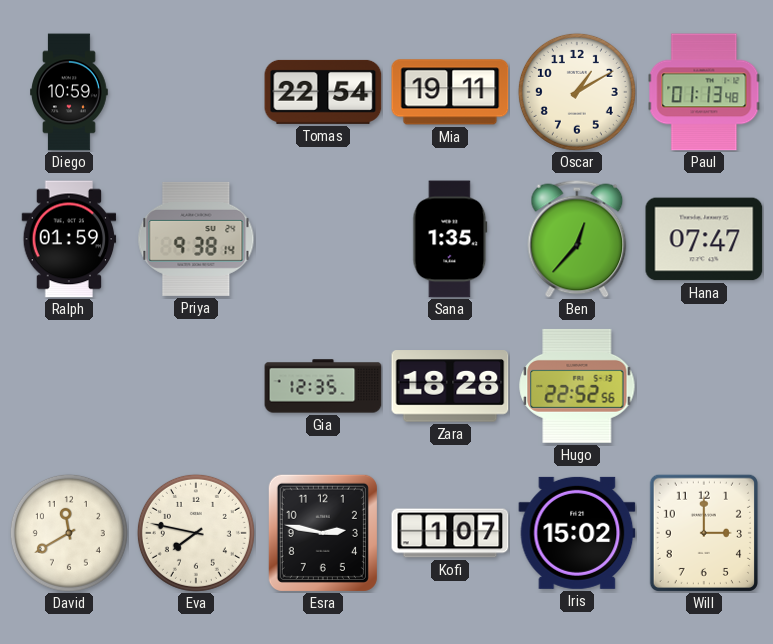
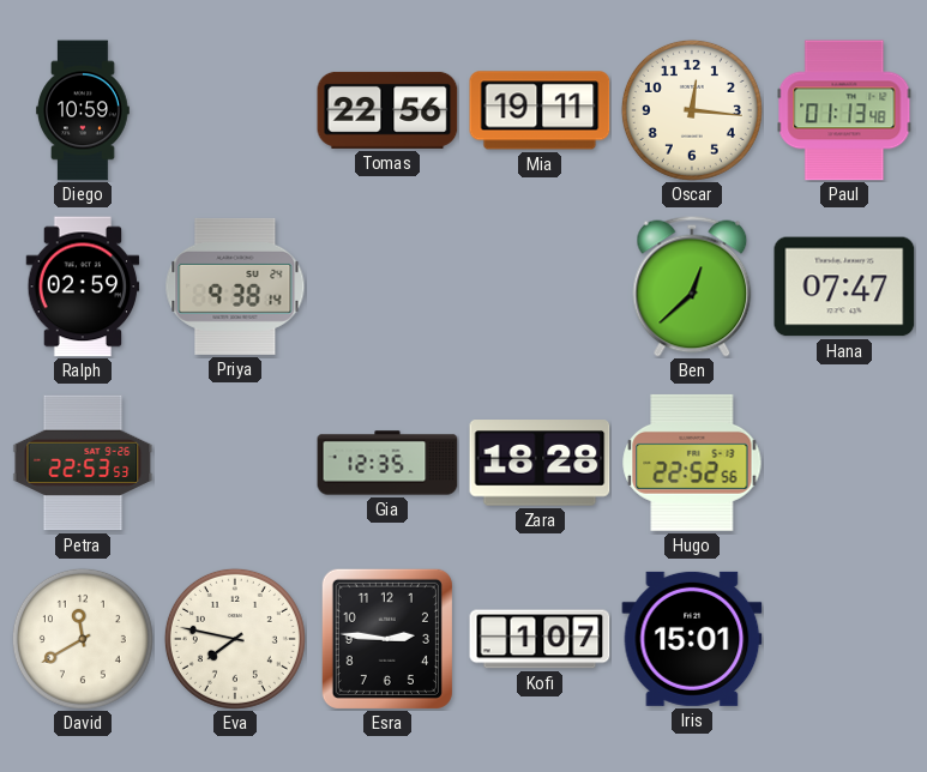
Tomas: 22:54 -> 22:56 (387, 110)
Oscar: 1:10 -> 12:16 (692, 110)
Ralph: 01:59 -> 02:59 (83, 287)
Sana: 1:35 -> none (450, 239)
Ben: 12:37 -> 12:38 (692, 287)
Petra: none -> 22:53 (83, 463)
Esra: 2:47 -> 2:46 (387, 639)
Iris: 15:02 -> 15:01 (692, 639)
Will: 3:00 -> none (704, 533)
